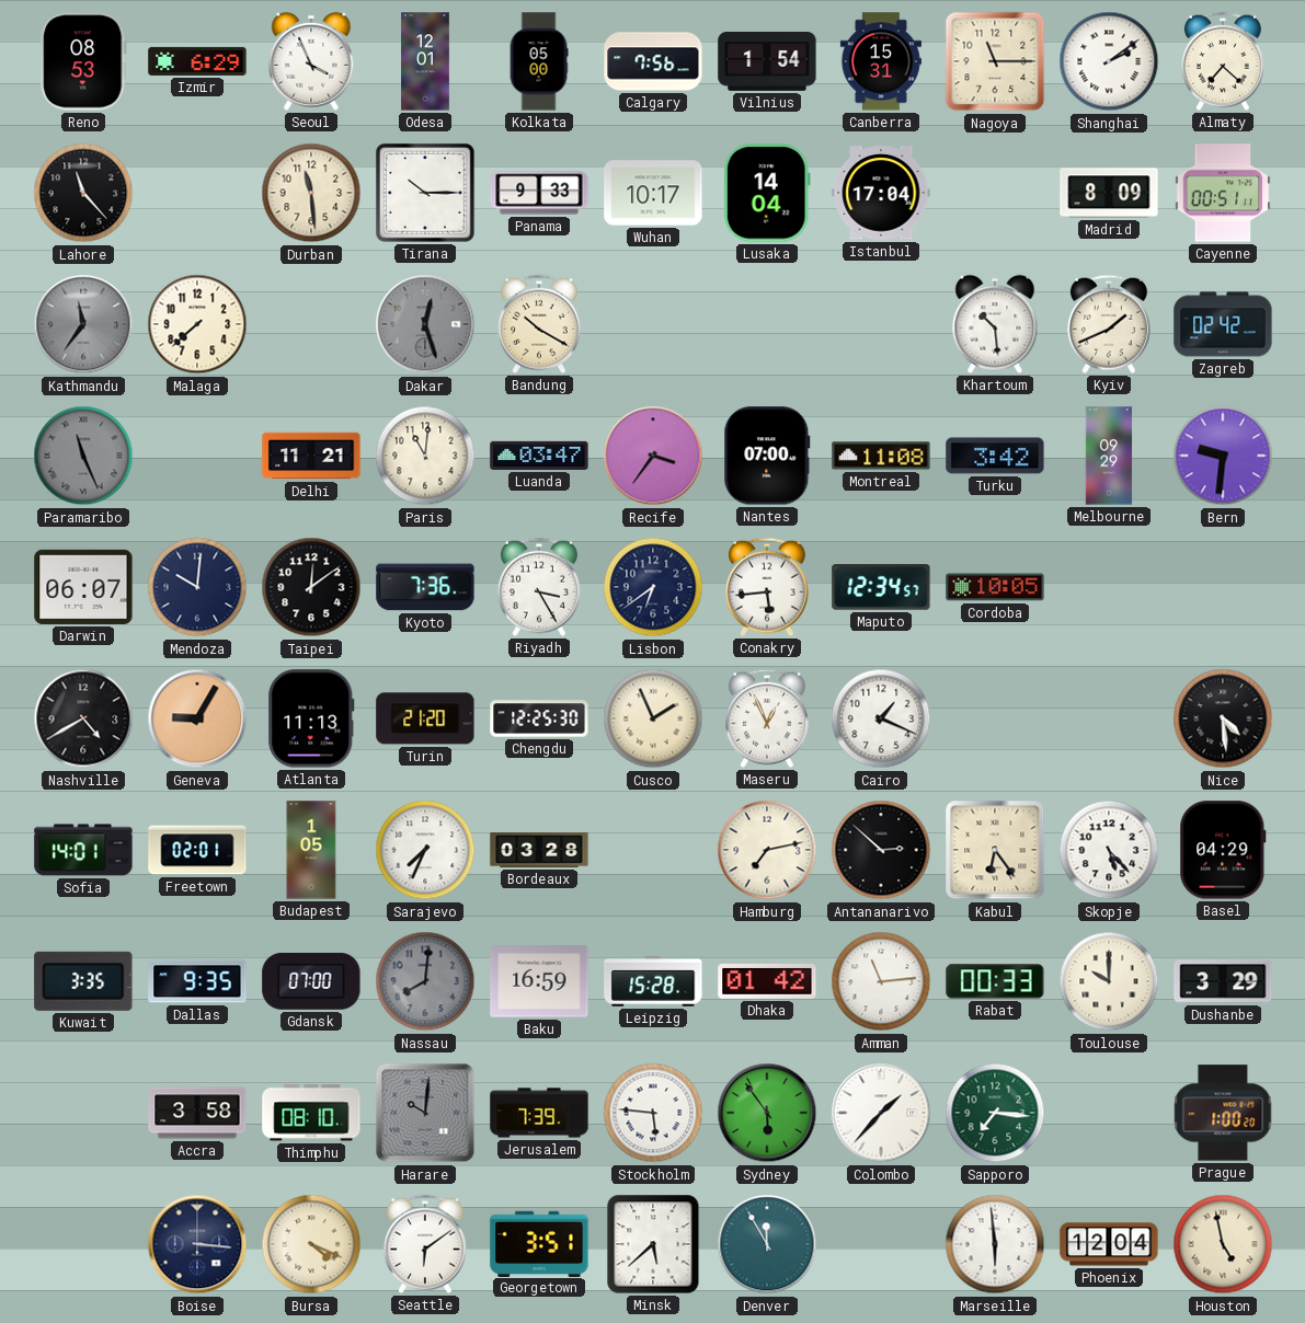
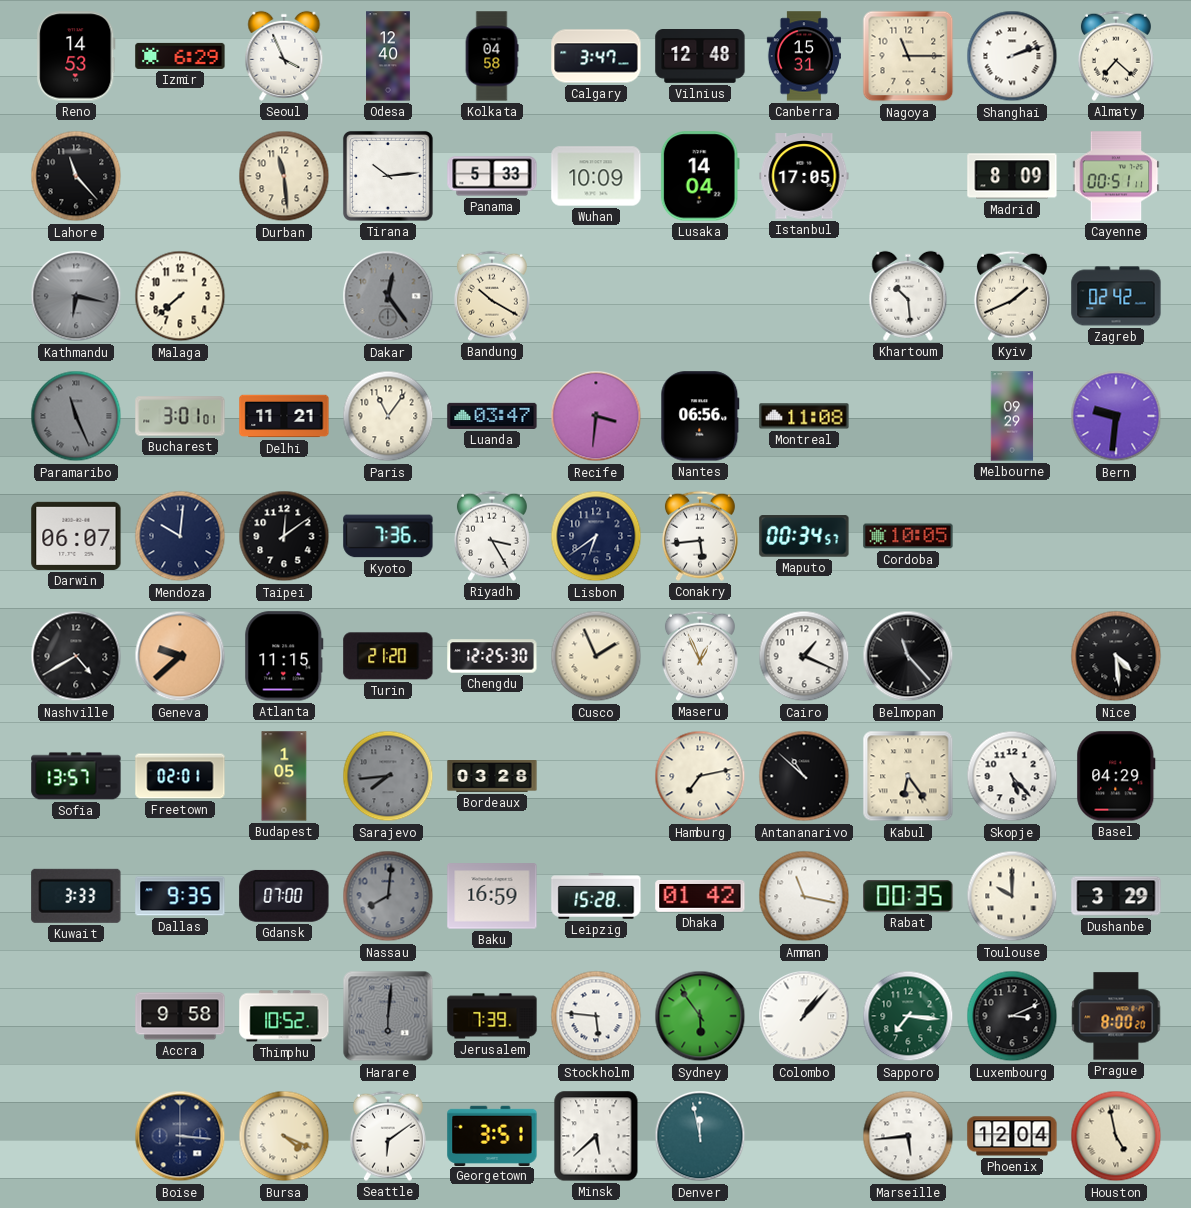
Reno: 08:53 -> 14:53 (76, 56)
Odesa: 12:01 -> 12:40 (388, 56)
Kolkata: 05:00 -> 04:58 (492, 56)
Calgary: 7:56 -> 3:47 (596, 56)
Vilnius: 1:54 -> 12:48 (700, 57)
Shanghai: 2:09 -> 2:12 (1012, 56)
Tirana: 10:15 -> 10:14 (388, 176)
Panama: 9:33 -> 5:33 (492, 176)
Wuhan: 10:17 -> 10:09 (596, 176)
Istanbul: 17:04 -> 17:05 (804, 176)
Kathmandu: 11:36 -> 6:17 (76, 296)
Dakar: 12:27 -> 12:24 (388, 296)
Bucharest: none -> 3:01 (180, 416)
Paris: 11:01 -> 11:06 (388, 416)
Recife: 3:36 -> 3:31 (596, 416)
Nantes: 07:00 -> 06:56 (700, 416)
Turku: 3:42 -> none (995, 456)
Maputo: 12:34 -> 00:34 (804, 536)
Geneva: 9:05 -> 9:38 (180, 656)
Atlanta: 11:13 -> 11:15 (284, 656)
Belmopan: none -> 11:23 (908, 656)
Sofia: 14:01 -> 13:57 (76, 776)
Sarajevo: 7:34 -> 7:44 (388, 776)
Sarajevo dial: white -> grey (388, 776)
Antananarivo: 2:52 -> 10:52 (804, 776)
Kuwait: 3:35 -> 3:33 (76, 896)
Amman: 11:14 -> 11:17 (804, 896)
Rabat: 00:33 -> 00:35 (908, 896)
Accra: 3:58 -> 9:58 (180, 1016)
Thimphu: 08:10 -> 10:52 (284, 1016)
Harare: 10:01 -> 6:01 (388, 1016)
Colombo: 1:37 -> 1:07 (804, 1016)
Luxembourg: none -> 3:11 (1012, 1016)
Prague: 1:00 -> 8:00 (1116, 1016)
Denver: 11:55 -> 11:58 (700, 1136)
Marseille: 5:59 -> 5:44 (908, 1136)
